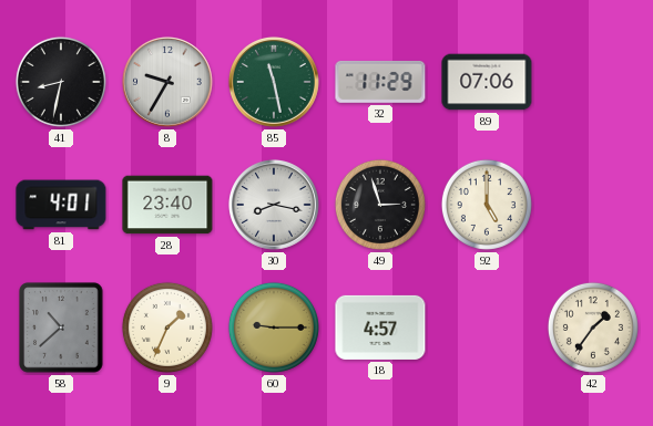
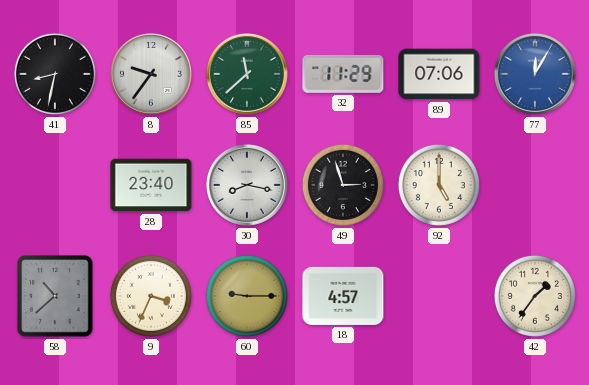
8: 9:35 -> 9:36 (151, 74)
85: 11:28 -> 11:38 (247, 74)
77: none -> 12:05 (535, 74)
81: 4:01 -> none (61, 205)
9: 1:34 -> 3:34 (151, 296)
